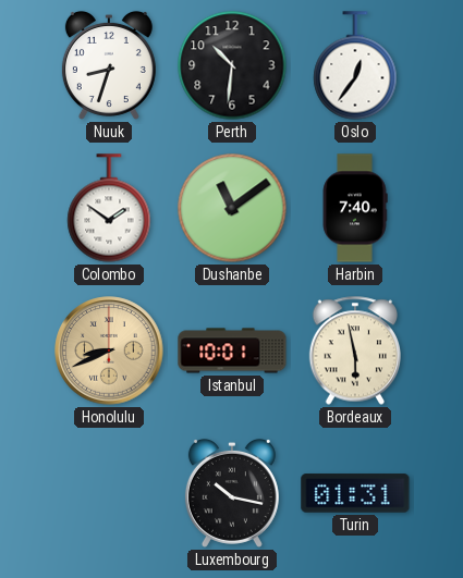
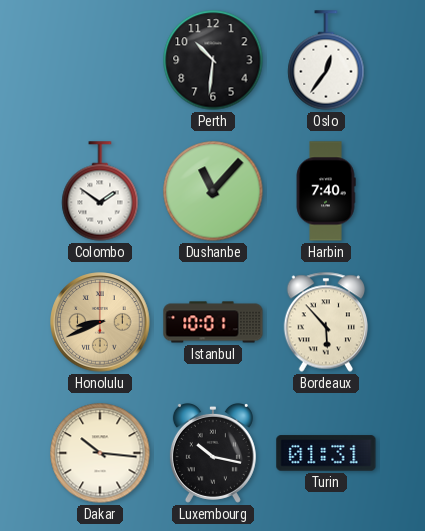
Nuuk: 8:33 -> none (109, 65)
Dushanbe: 11:09 -> 11:07 (213, 191)
Bordeaux: 5:58 -> 5:53 (325, 322)
Dakar: none -> 10:16 (100, 453)
